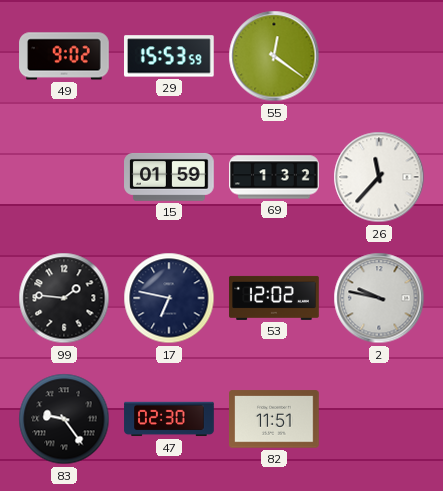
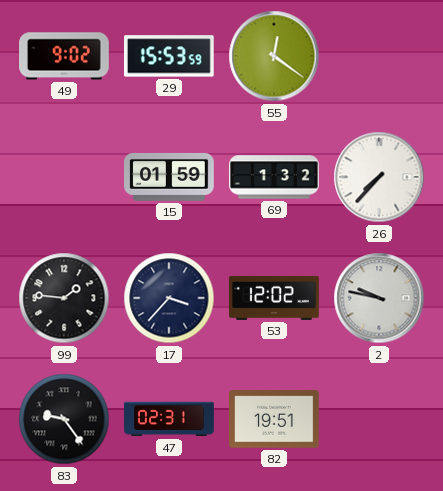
26: 11:37 -> 7:37 (379, 177)
17: 6:47 -> 3:37 (169, 298)
47: 02:30 -> 02:31 (169, 419)
82: 11:51 -> 19:51 (275, 419)
